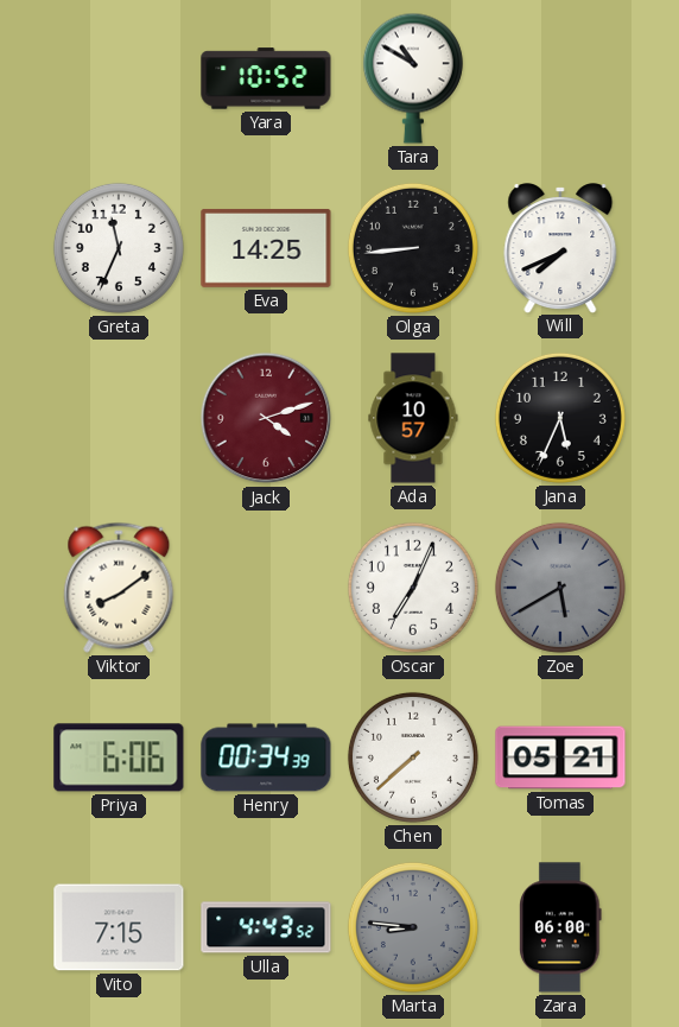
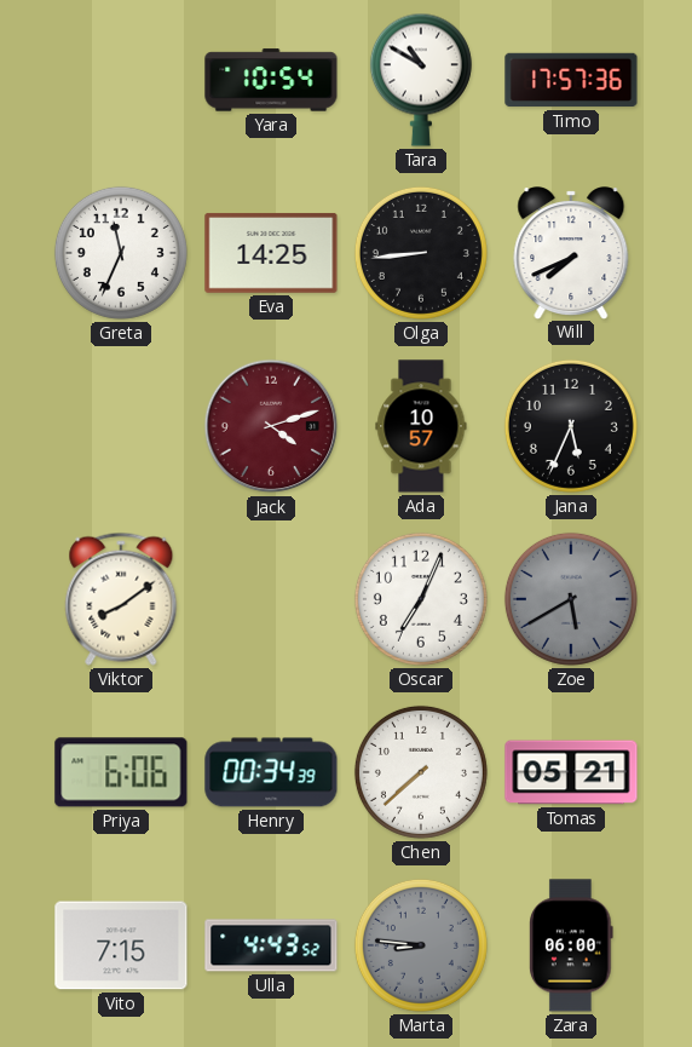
Yara: 10:52 -> 10:54 (271, 80)
Timo: none -> 17:57 (571, 80)
